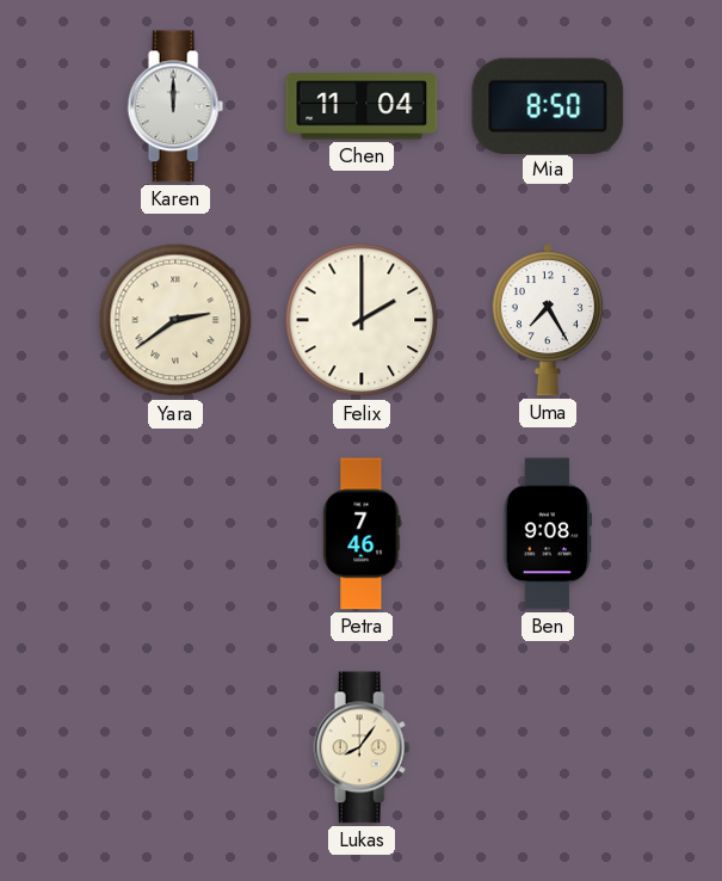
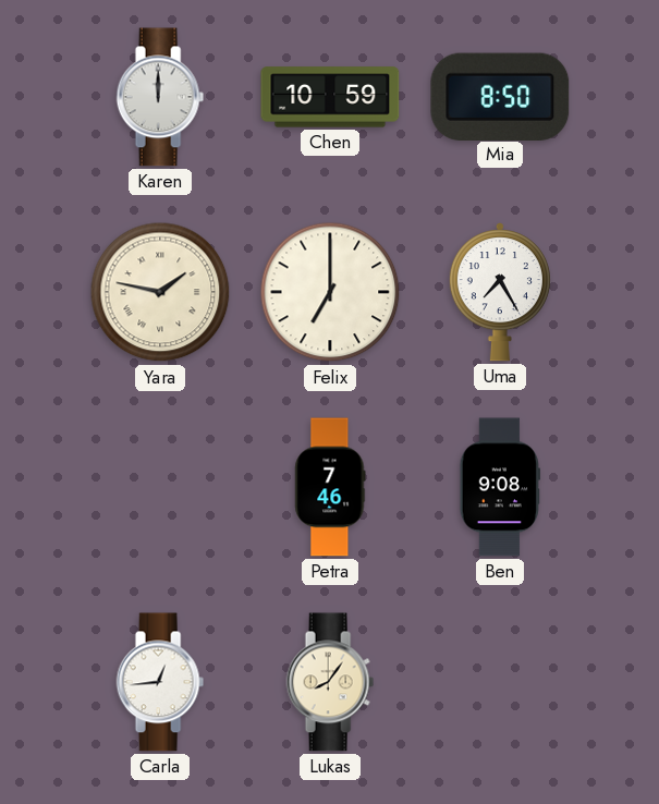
Chen: 11:04 -> 10:59 (330, 97)
Yara: 2:39 -> 1:47 (160, 292)
Felix: 2:00 -> 7:00 (330, 292)
Carla: none -> 12:44 (160, 682)
